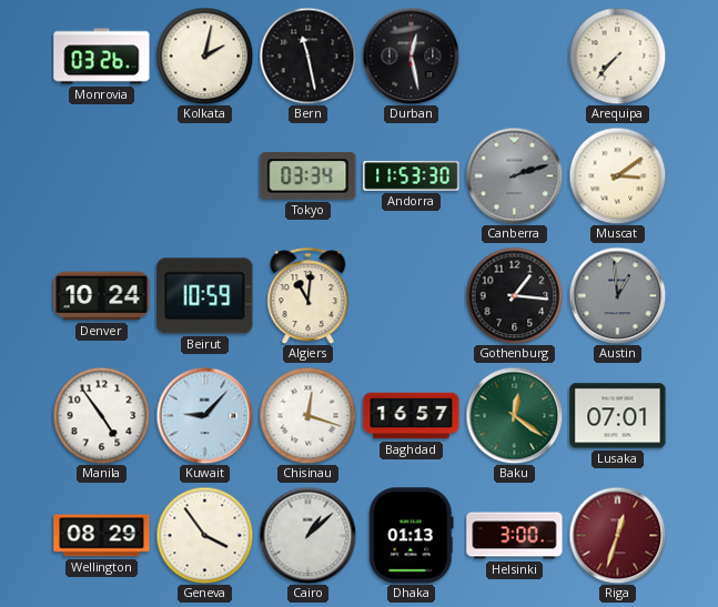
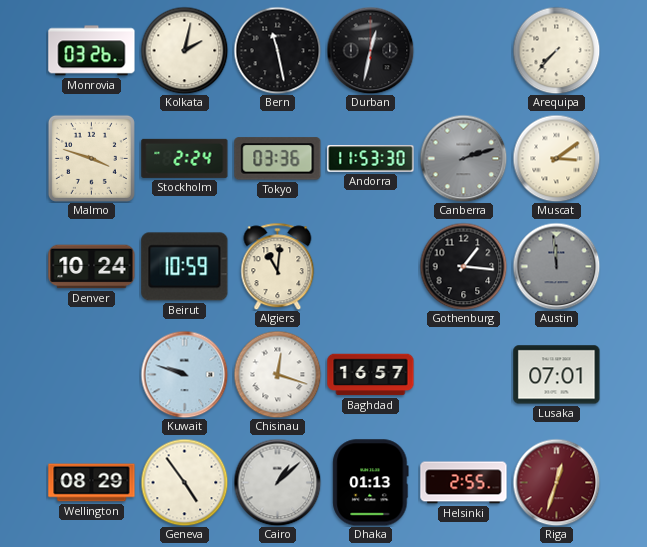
Durban: 12:28 -> 12:32 (370, 50)
Malmo: none -> 3:48 (91, 158)
Stockholm: none -> 2:24 (185, 158)
Tokyo: 03:34 -> 03:36 (278, 159)
Austin: 12:59 -> 11:59 (556, 266)
Manila: 4:54 -> none (101, 415)
Kuwait: 9:07 -> 9:48 (184, 374)
Baku: 12:21 -> none (514, 415)
Geneva: 3:54 -> 4:54 (184, 482)
Helsinki: 3:00 -> 2:55 (464, 483)
